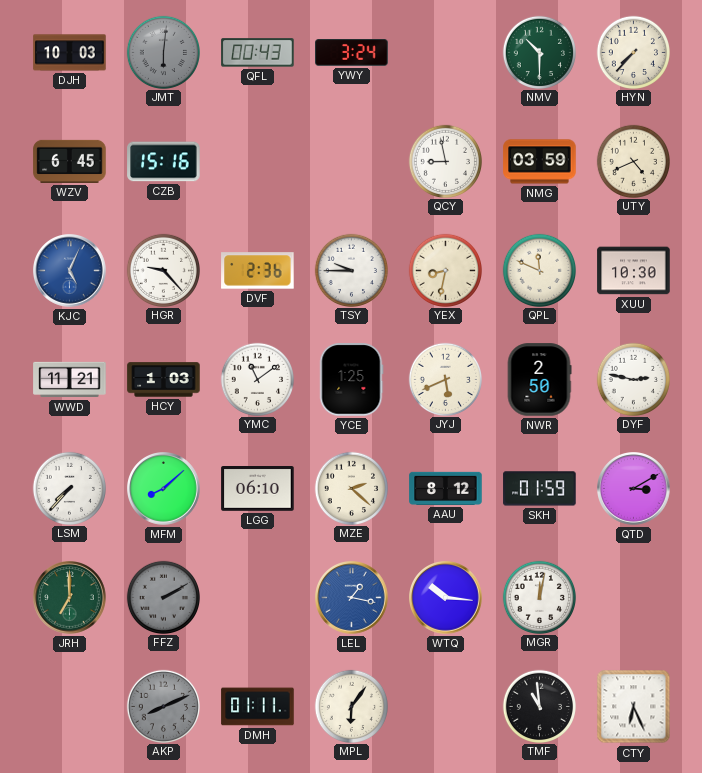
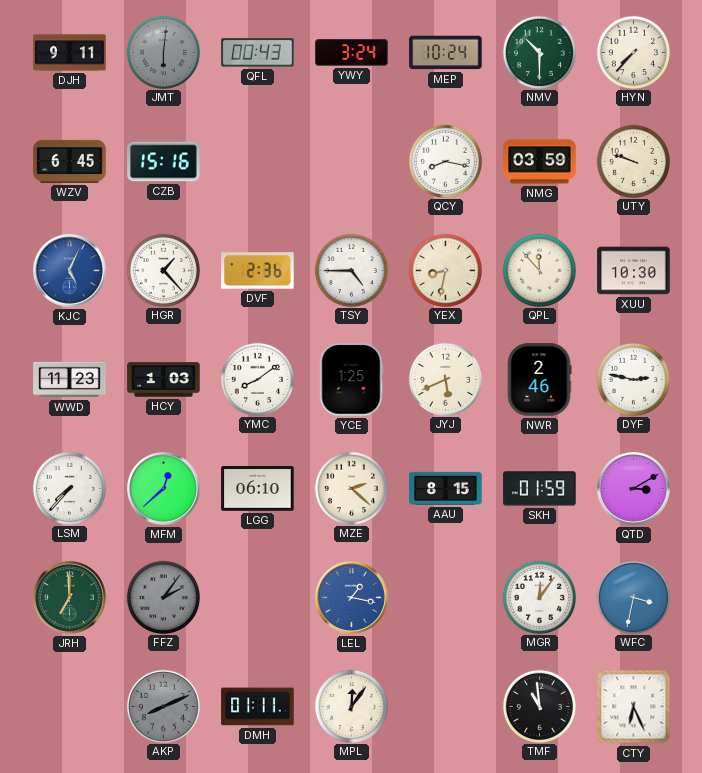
DJH: 10:03 -> 9:11 (70, 53)
MEP: none -> 10:24 (446, 53)
QCY: 8:58 -> 8:17 (445, 161)
UTY: 4:41 -> 9:48 (633, 161)
HGR: 9:23 -> 1:23 (163, 270)
TSY: 9:45 -> 4:45 (351, 270)
QPL: 11:49 -> 11:53 (539, 270)
WWD: 11:21 -> 11:23 (70, 380)
YMC: 11:09 -> 8:09 (257, 379)
NWR: 2:50 -> 2:46 (539, 380)
MFM: 8:08 -> 12:38 (164, 489)
AAU: 8:12 -> 8:15 (446, 488)
FFZ: 2:10 -> 2:06 (163, 597)
WTQ: 10:16 -> none (446, 598)
MGR: 12:02 -> 12:06 (539, 597)
WFC: none -> 3:32 (633, 597)
MPL: 6:06 -> 12:06 (351, 706)
